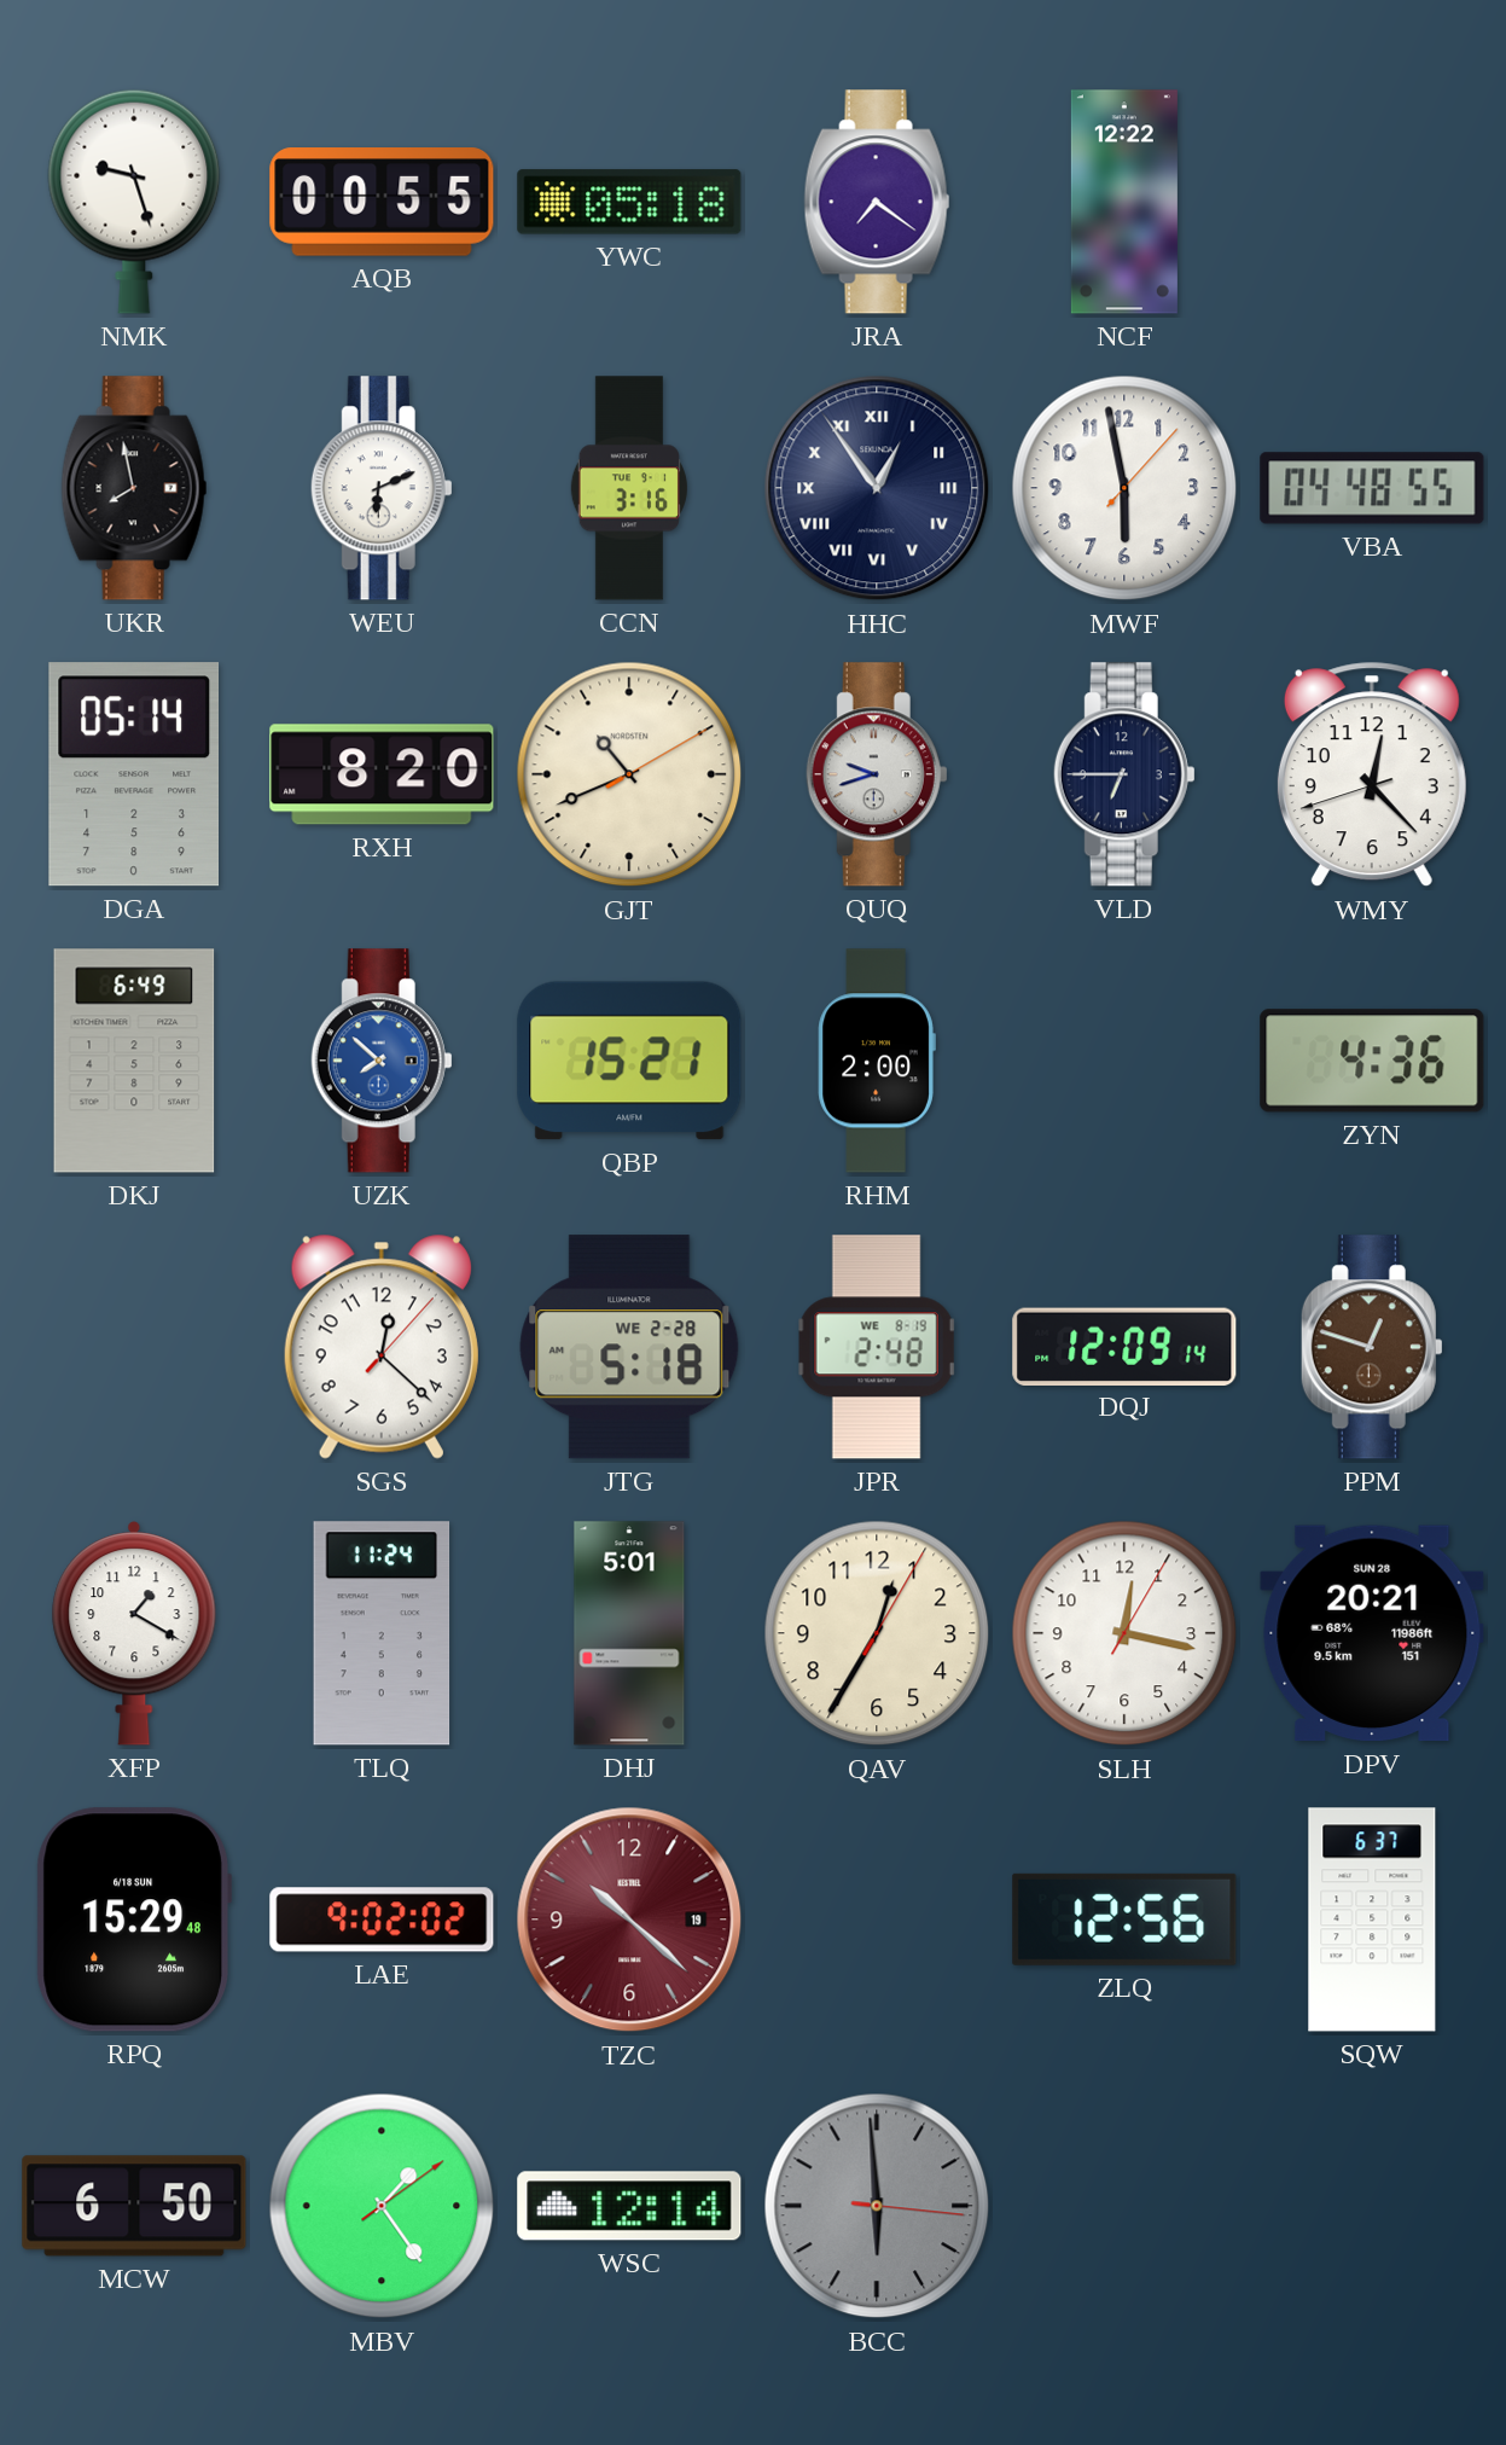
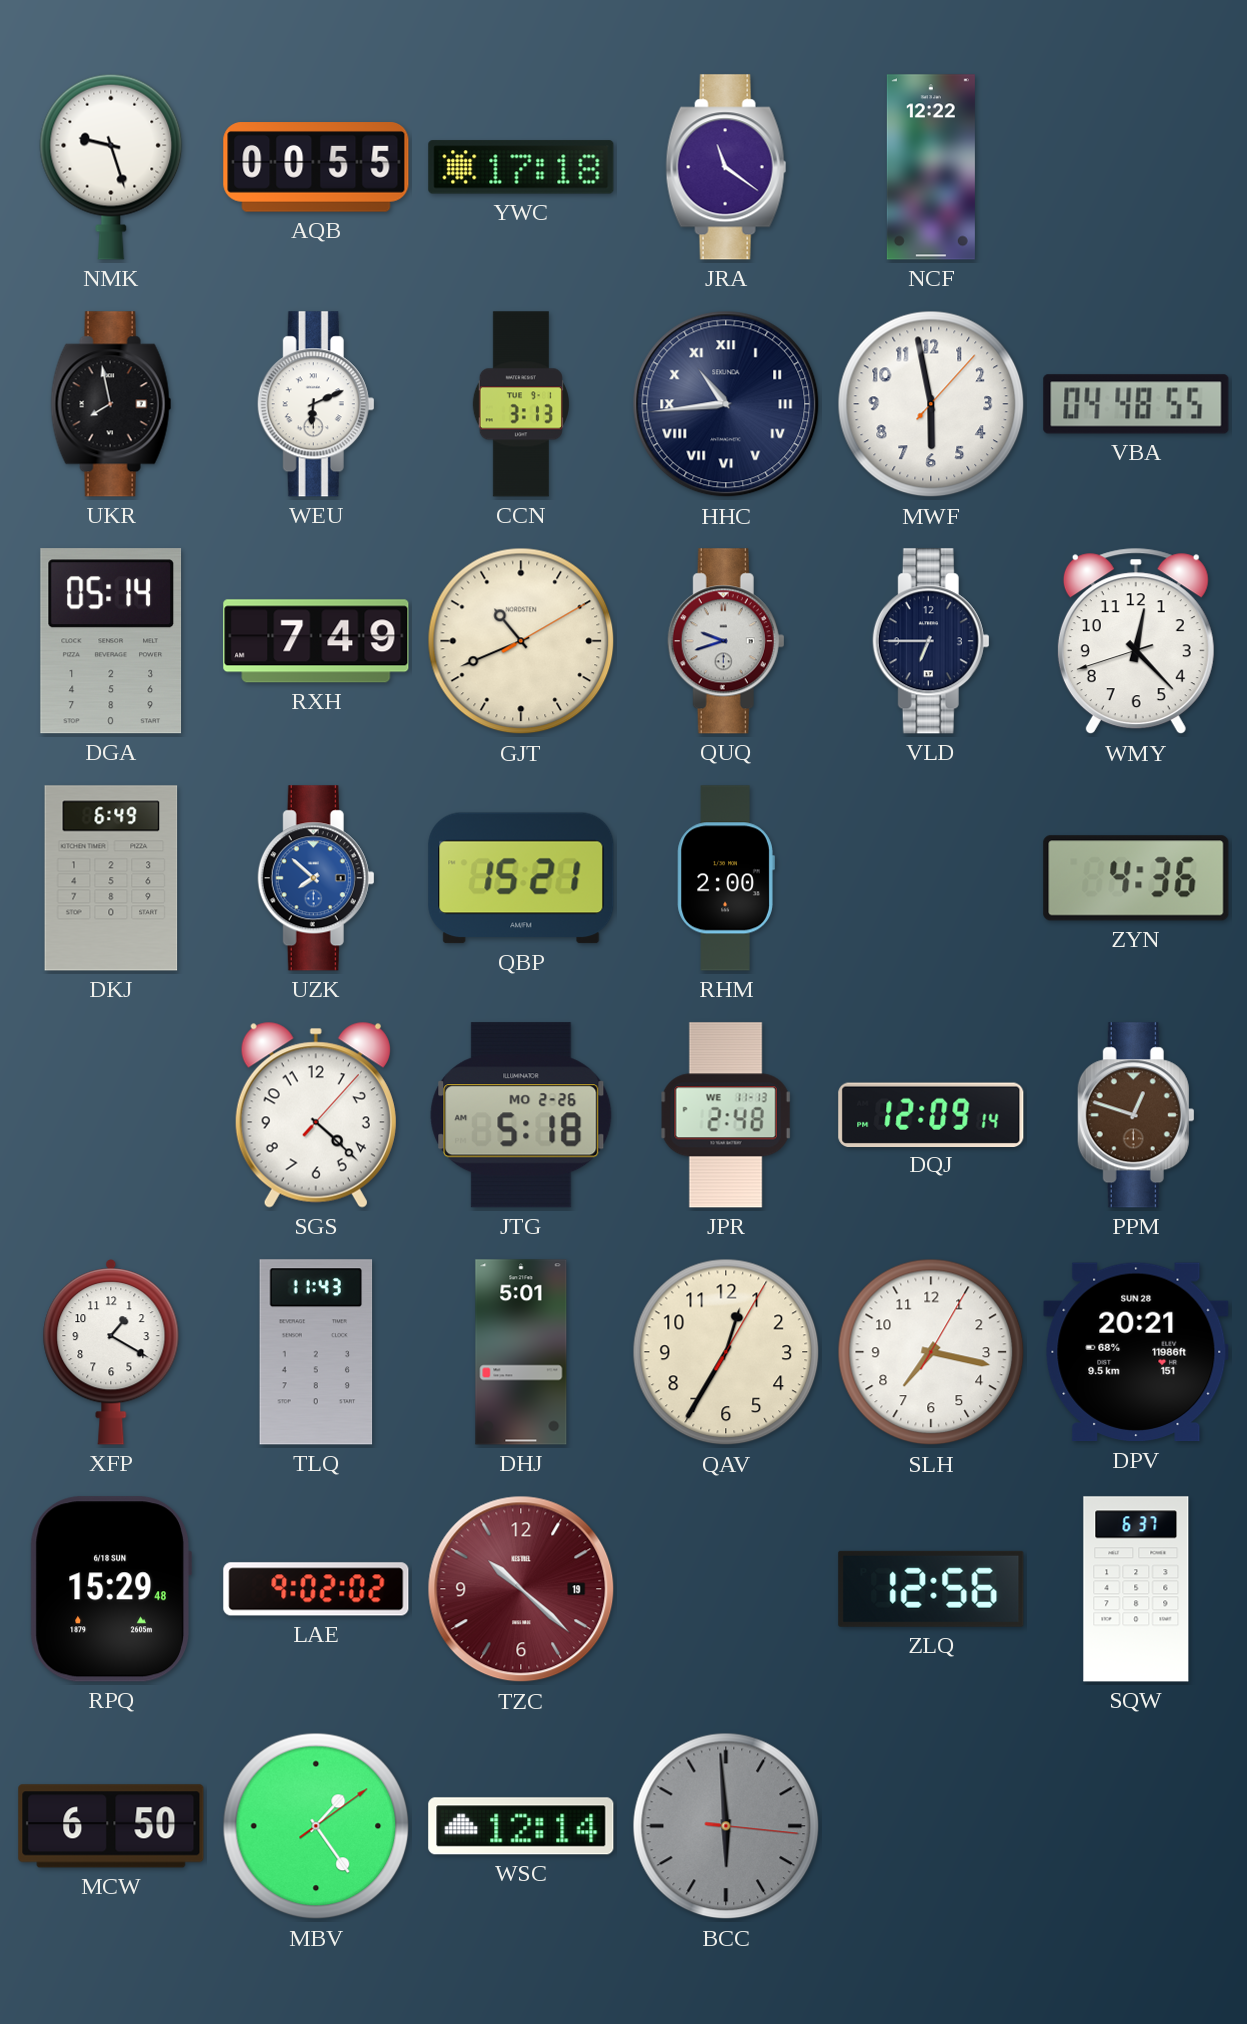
YWC: 05:18 -> 17:18 (521, 167)
JRA: 7:21 -> 11:21 (726, 167)
CCN: 3:16 -> 3:13 (521, 404)
HHC: 12:54 -> 10:44 (726, 404)
RXH: 8:20 -> 7:49 (316, 641)
SGS: 12:22 -> 4:22 (316, 1115)
JTG date: WE 2-28 -> MO 2-26 (521, 1115)
JPR date: WE 8-19 -> WE 11-13 (726, 1115)
TLQ: 11:24 -> 11:43 (316, 1352)
SLH: 12:17 -> 7:17 (931, 1352)
